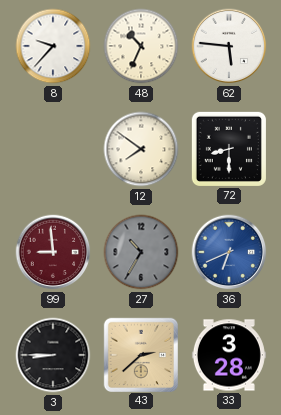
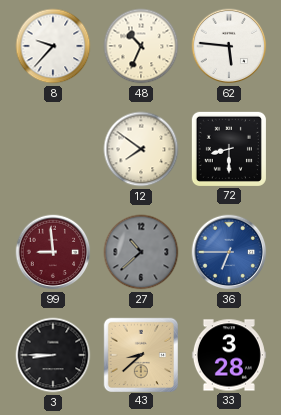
27: 10:35 -> 10:38 (141, 252)
36: 6:41 -> 6:45 (229, 252)
43: 2:38 -> 8:38 (140, 354)
